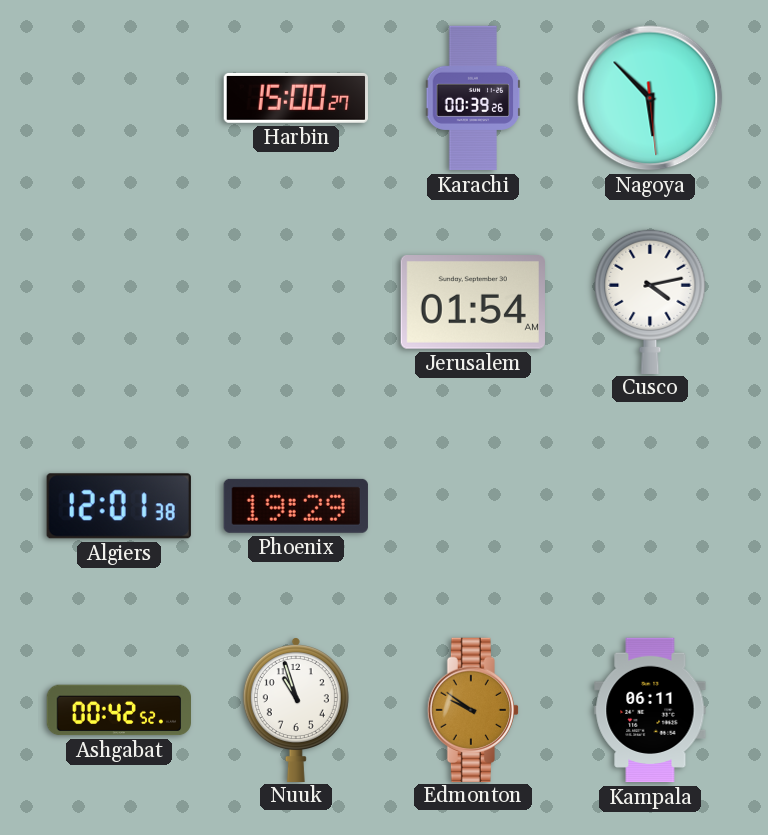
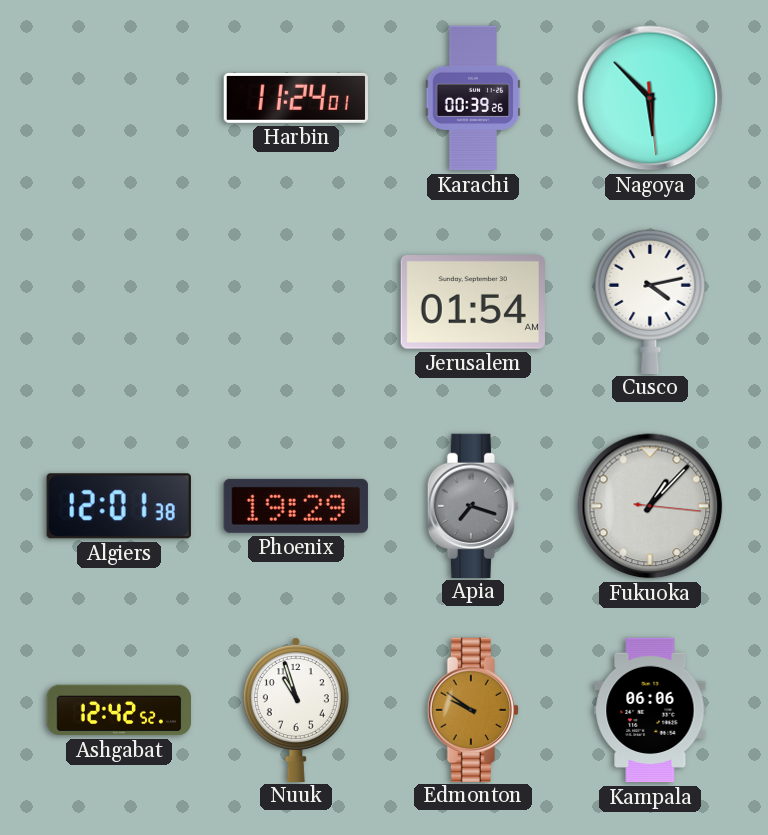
Harbin: 15:00 -> 11:24 (295, 98)
Apia: none -> 7:18 (473, 505)
Fukuoka: none -> 1:07 (650, 506)
Ashgabat: 00:42 -> 12:42 (119, 710)
Kampala: 06:11 -> 06:06 (650, 710)
